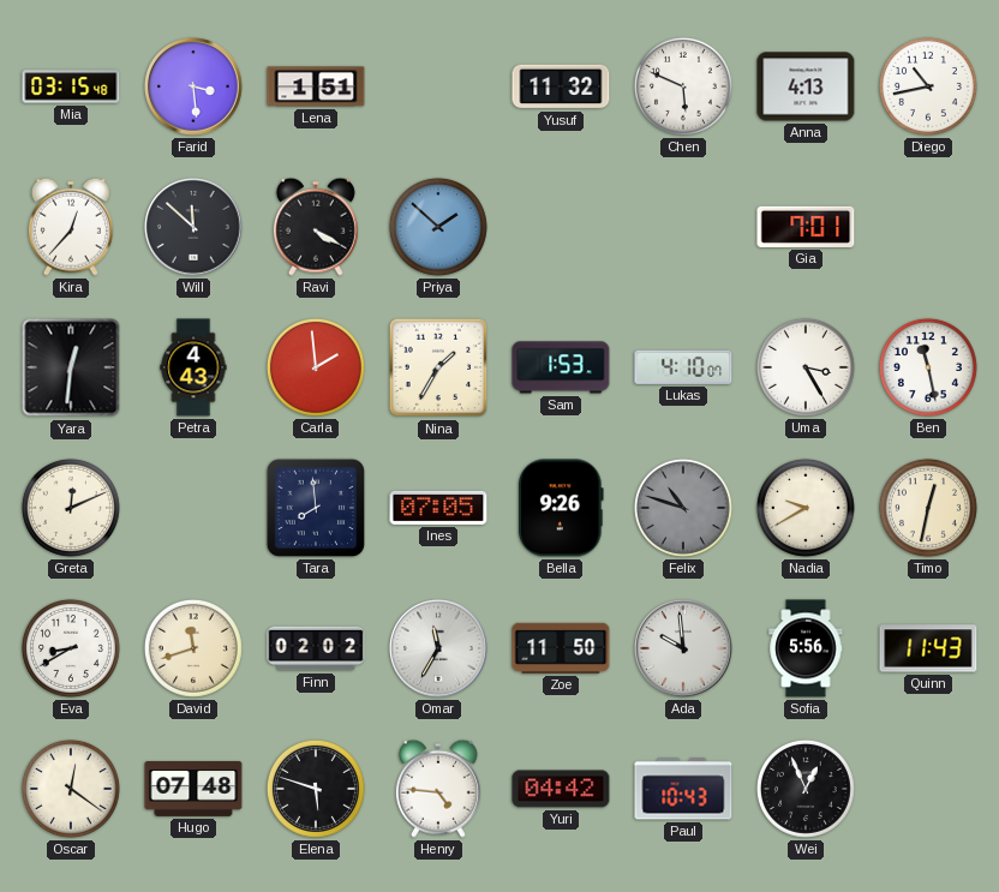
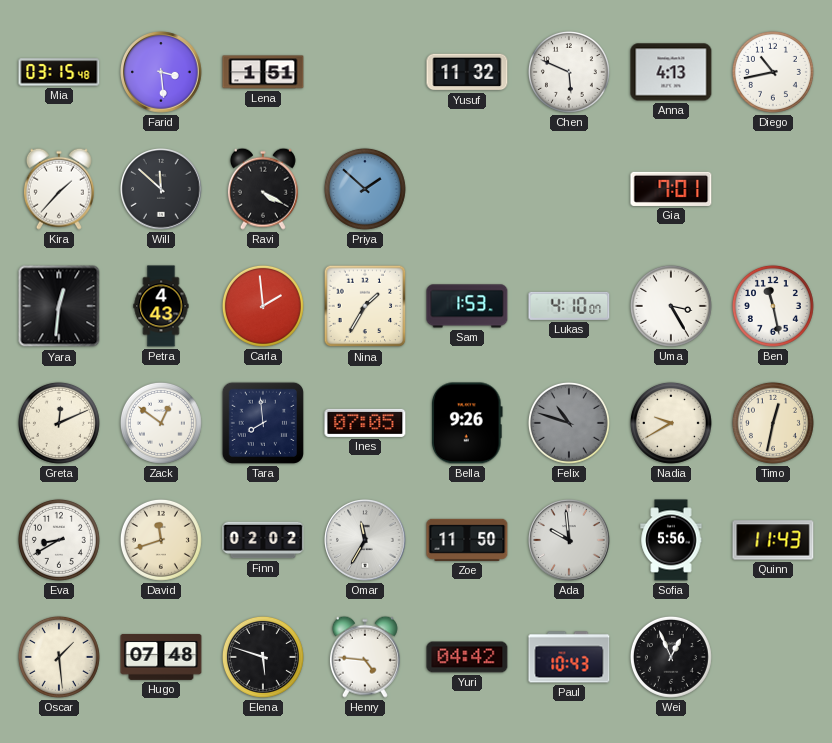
Kira: 12:37 -> 1:37 (59, 189)
Zack: none -> 12:51 (161, 423)
Oscar: 12:21 -> 1:29 (59, 657)
